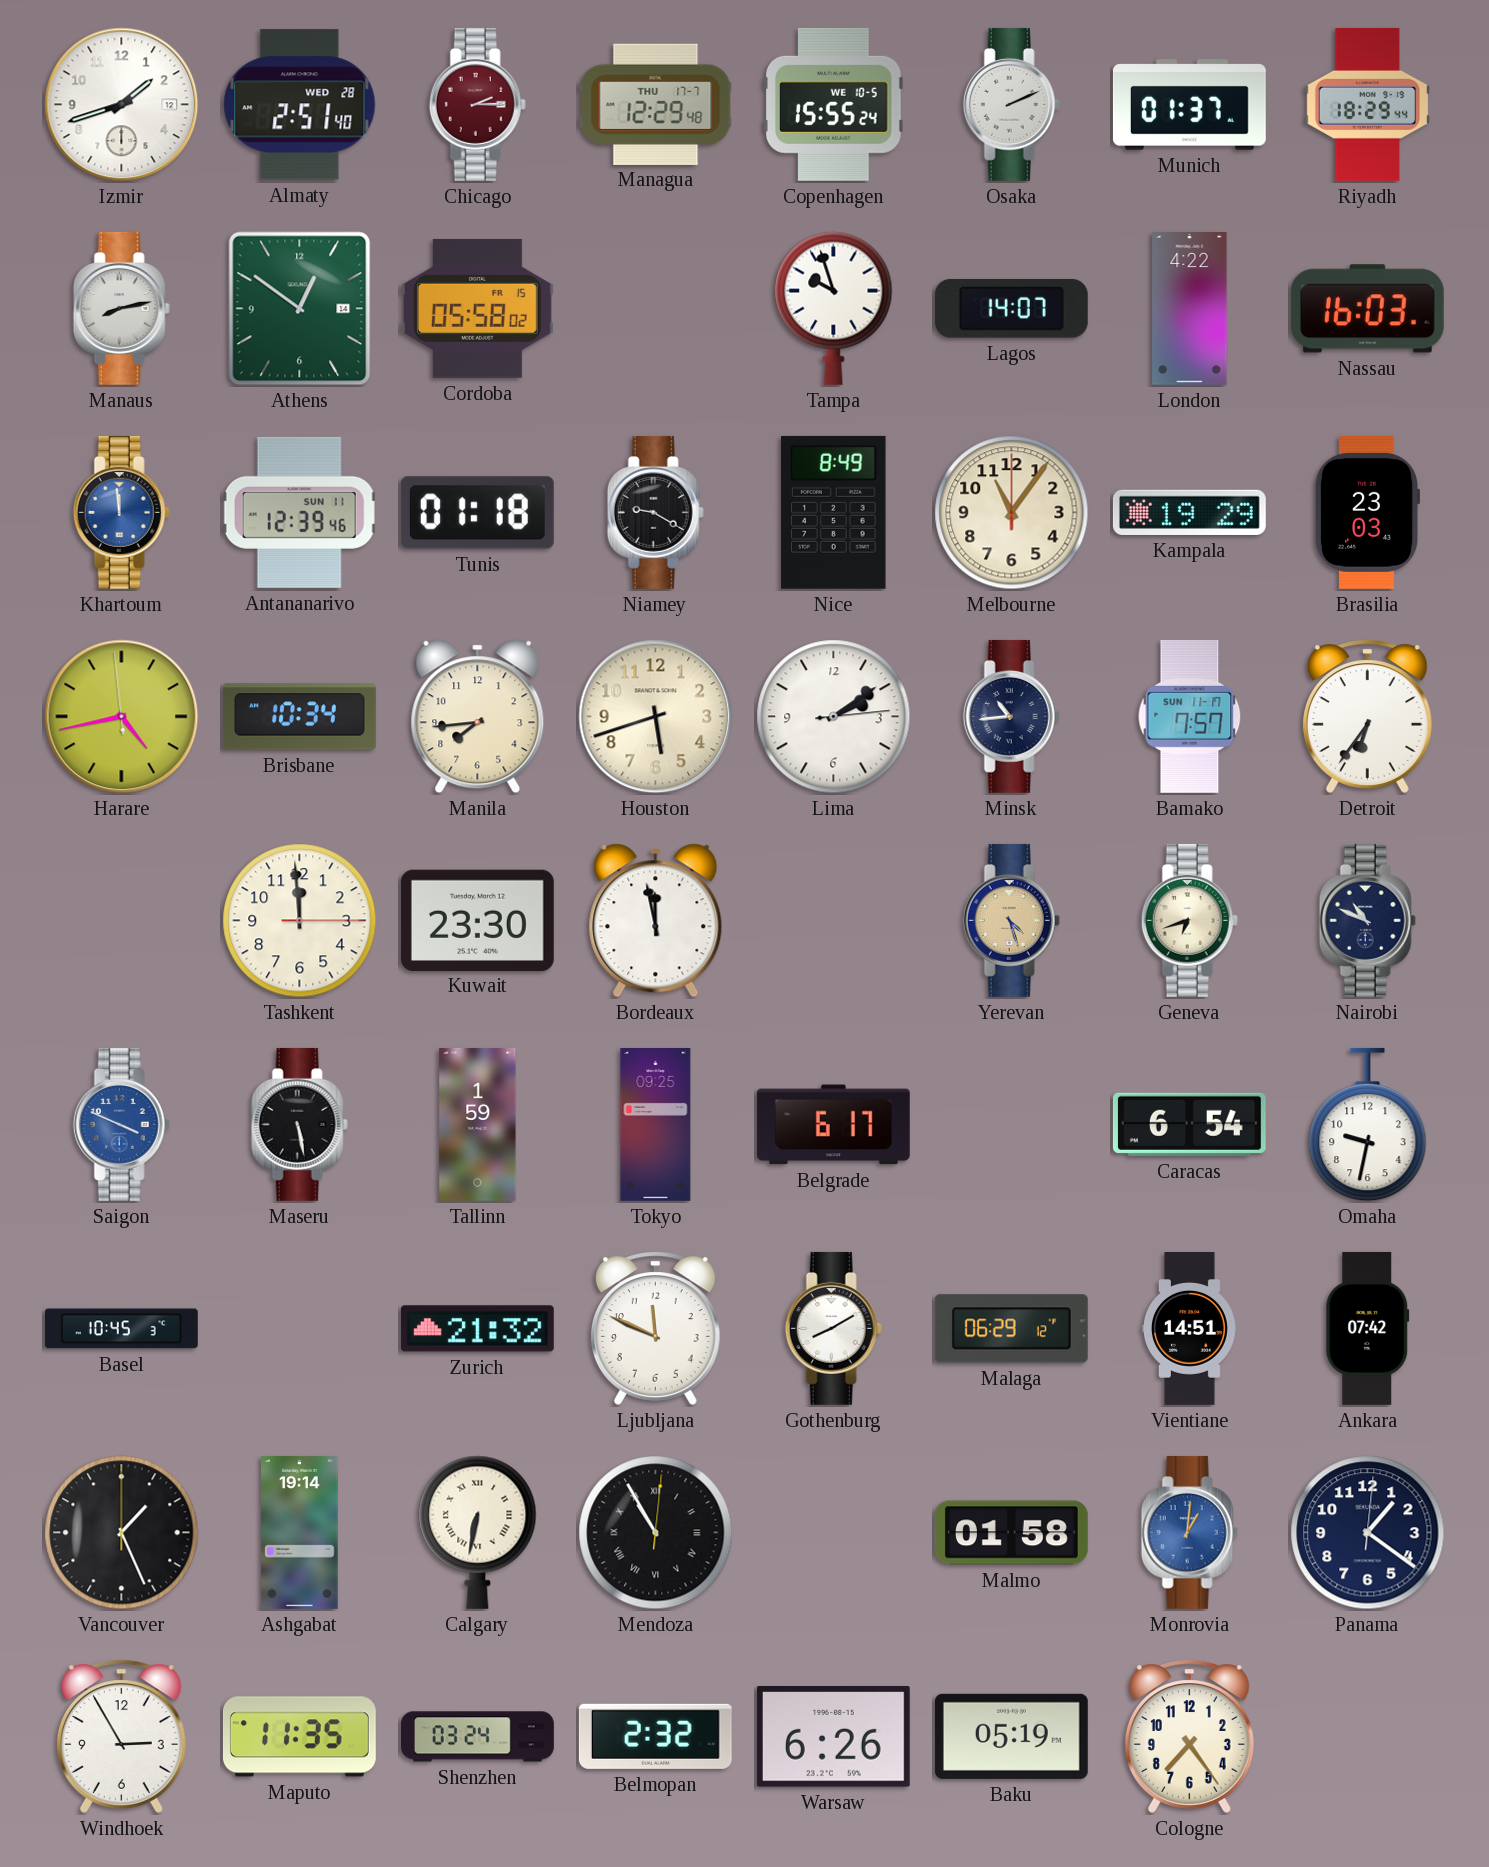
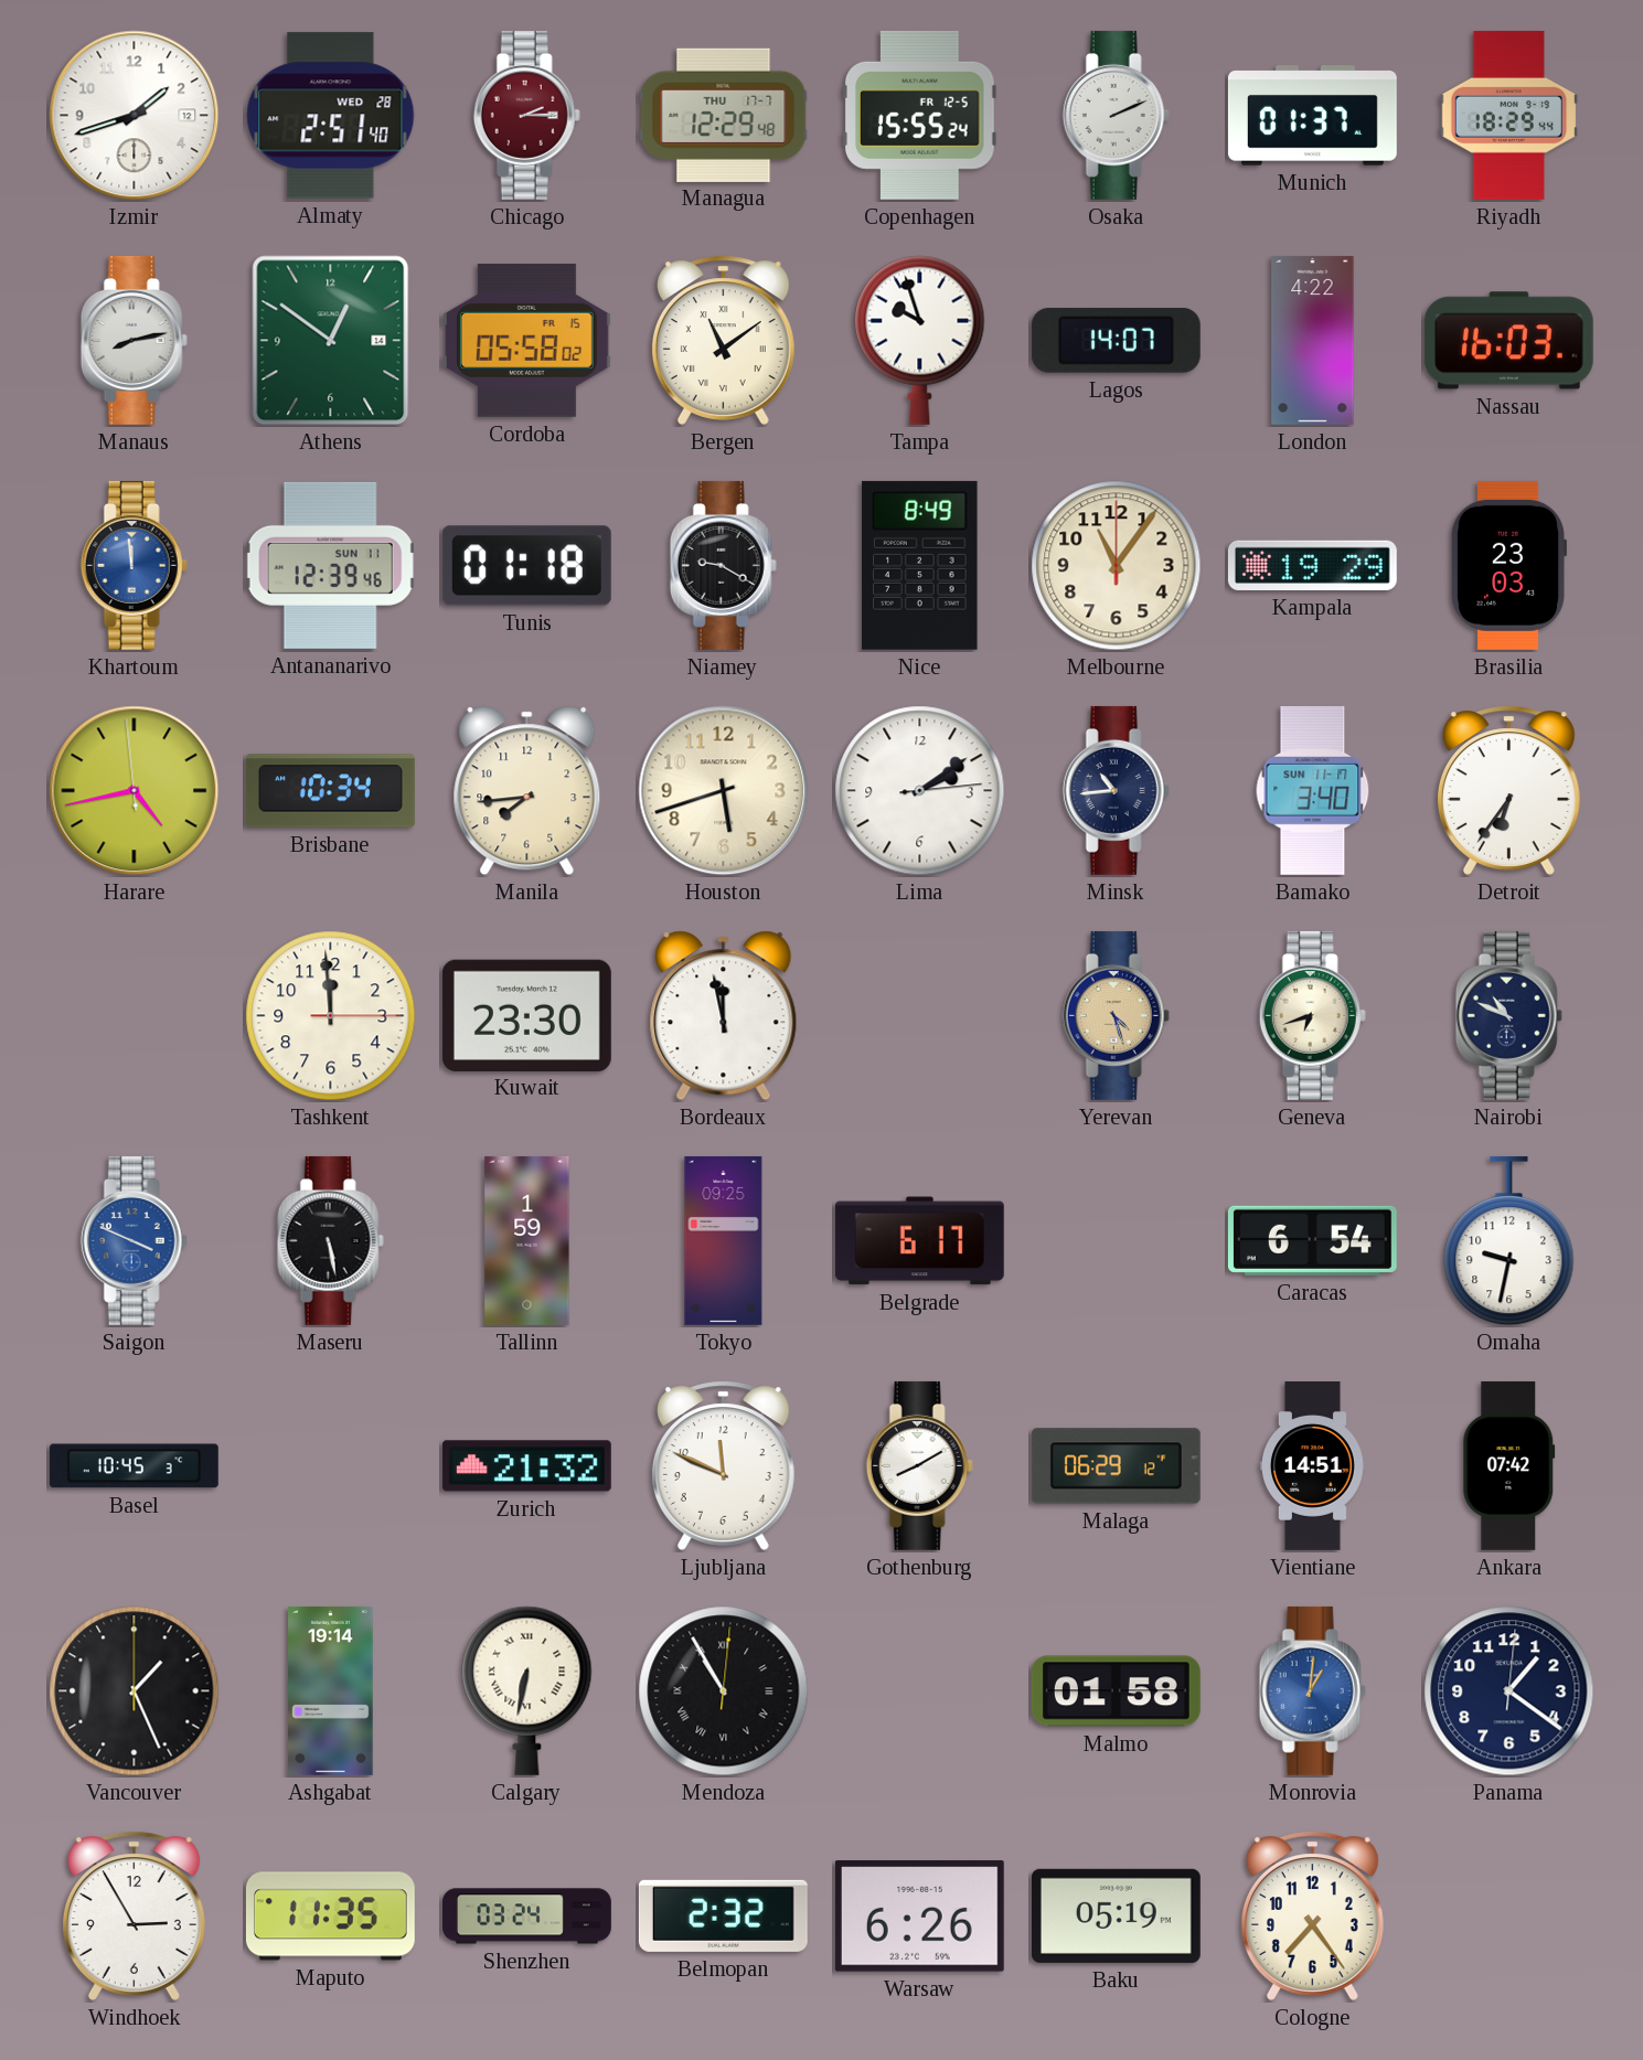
Copenhagen date: WE 10-5 -> FR 12-5 (920, 115)
Bergen: none -> 11:09 (723, 340)
Bamako: 7:57 -> 3:40 (1313, 790)
